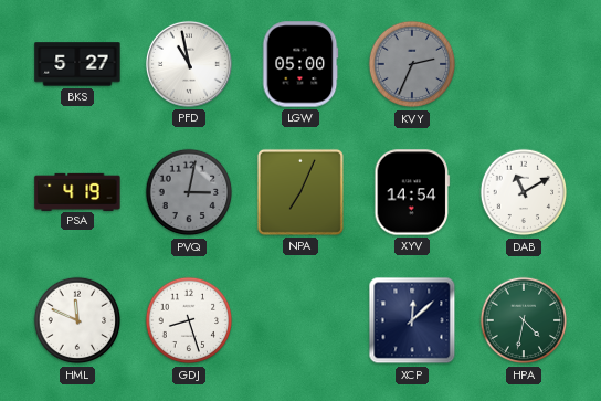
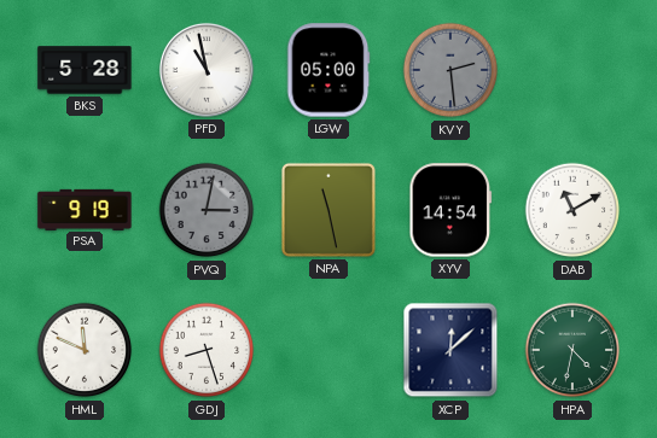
BKS: 5:27 -> 5:28 (85, 70)
KVY: 2:34 -> 2:29 (450, 70)
PSA: 4:19 -> 9:19 (85, 209)
NPA: 7:04 -> 11:28 (328, 210)
